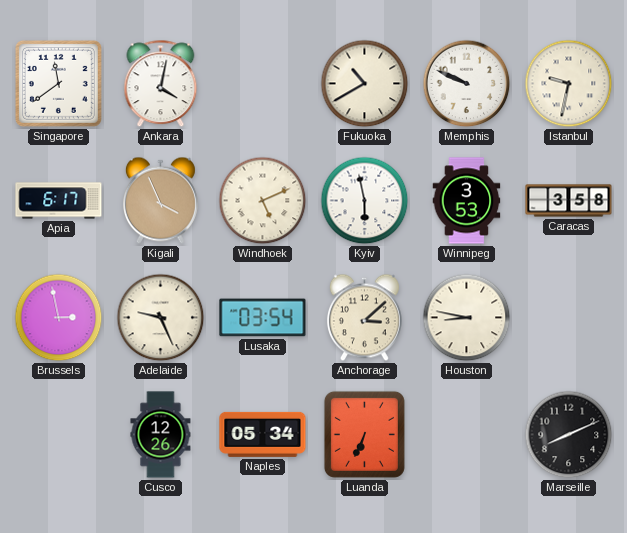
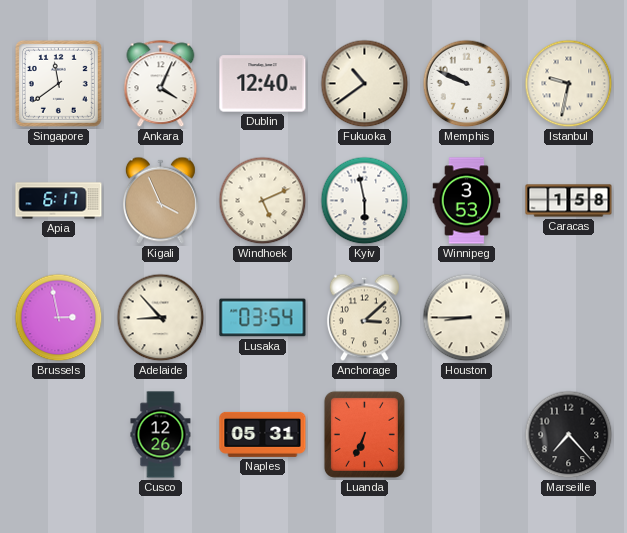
Ankara: 4:02 -> 4:04 (161, 84)
Dublin: none -> 12:40 (263, 84)
Fukuoka: 10:40 -> 10:39 (365, 84)
Caracas: 3:58 -> 1:58 (569, 201)
Adelaide: 9:26 -> 8:53 (161, 318)
Houston: 8:47 -> 8:45 (467, 318)
Naples: 05:34 -> 05:31 (263, 434)
Marseille: 8:11 -> 7:23 (569, 435)
